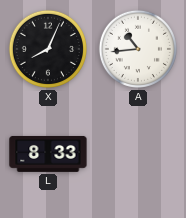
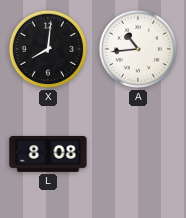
X: 8:04 -> 8:01 (48, 49)
L: 8:33 -> 8:08 (48, 154)
